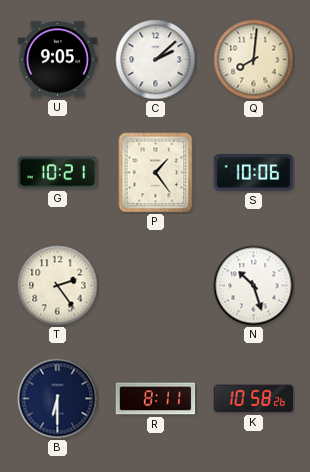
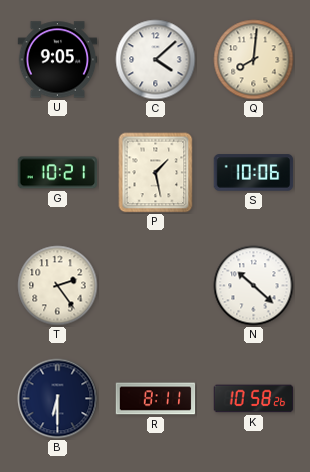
C: 2:08 -> 4:08 (156, 60)
P: 1:24 -> 1:28 (156, 173)
N: 10:27 -> 10:22 (254, 286)
